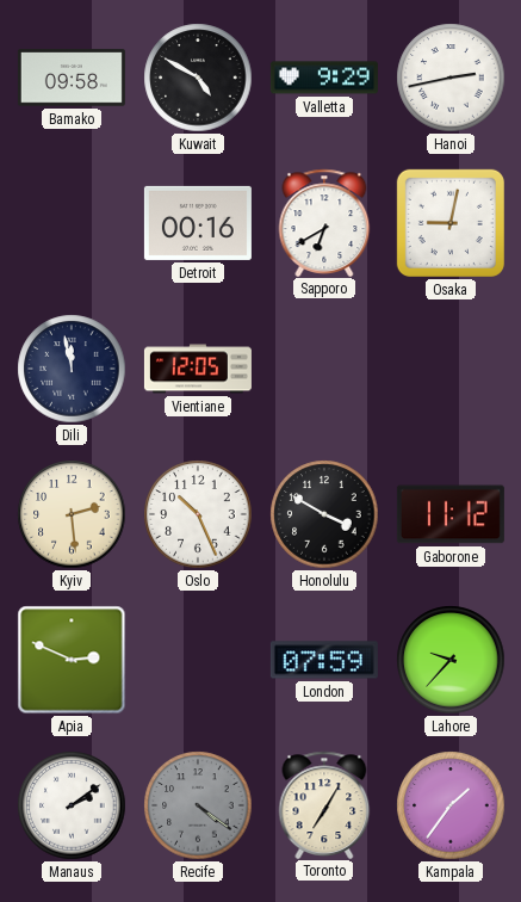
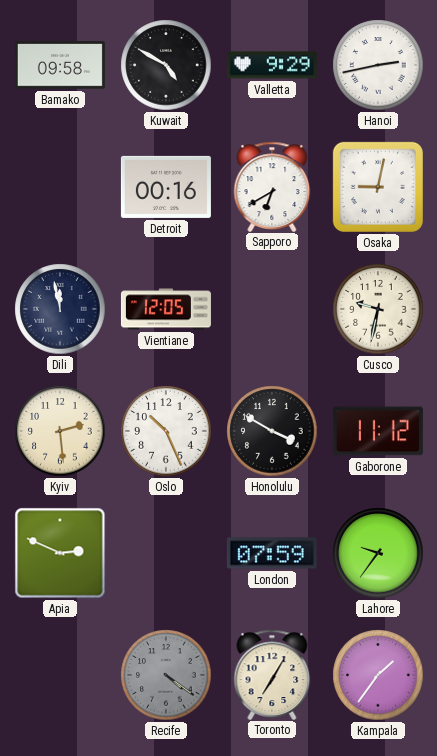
Cusco: none -> 9:32 (378, 309)
Lahore: 9:37 -> 9:36 (378, 553)
Manaus: 2:09 -> none (72, 805)
